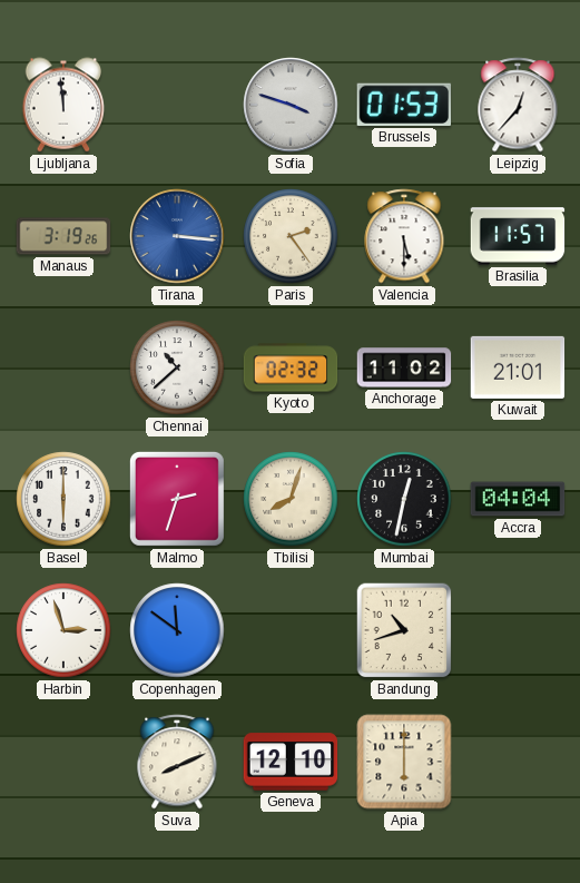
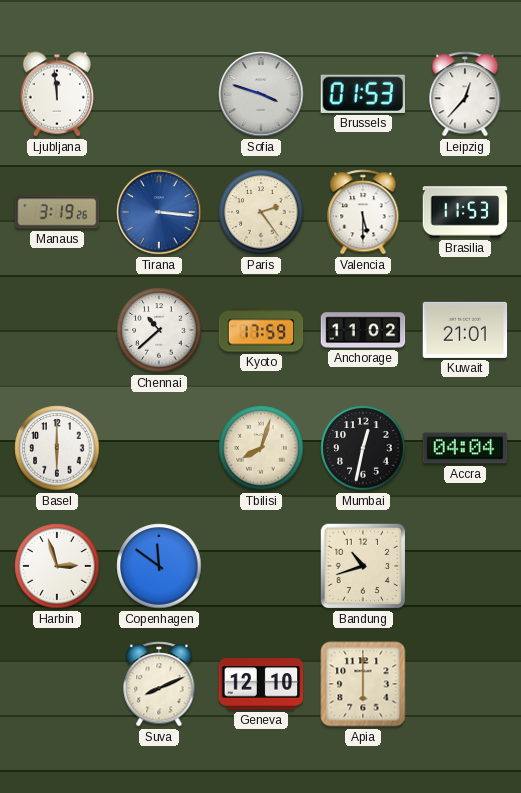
Brasilia: 11:57 -> 11:53 (465, 212)
Kyoto: 02:32 -> 17:59 (261, 330)
Malmo: 2:33 -> none (177, 499)
